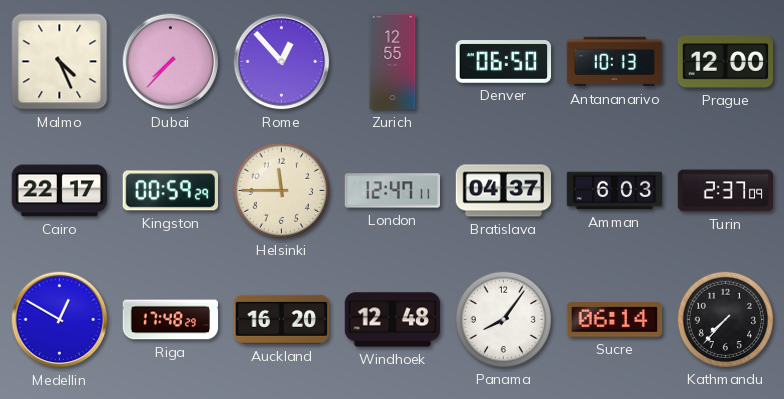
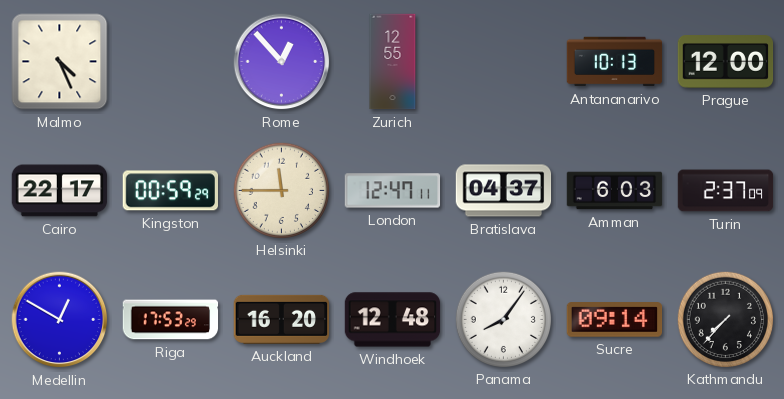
Dubai: 7:37 -> none (171, 62)
Denver: 06:50 -> none (504, 62)
Riga: 17:48 -> 17:53 (171, 320)
Sucre: 06:14 -> 09:14 (615, 320)
